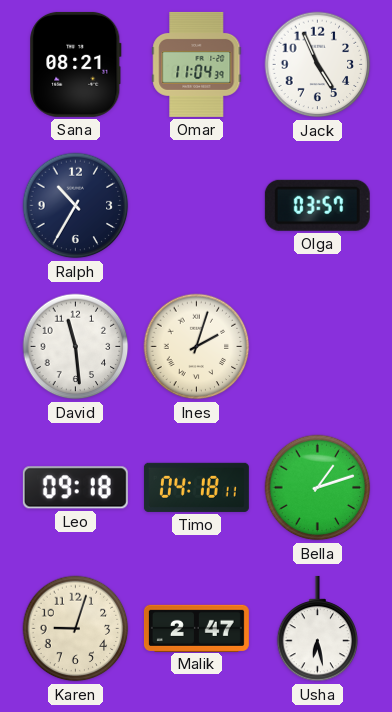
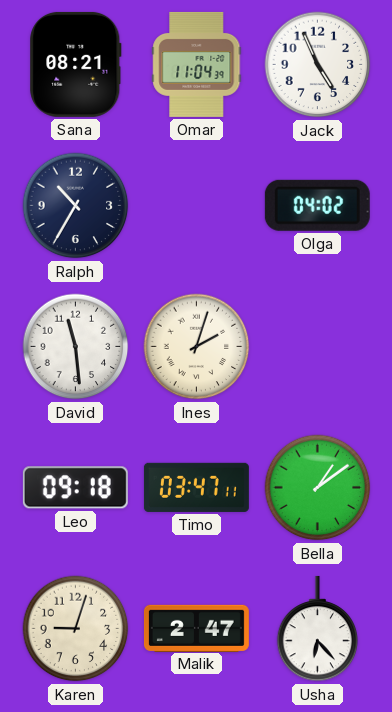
Olga: 03:57 -> 04:02 (317, 205)
Timo: 04:18 -> 03:47 (196, 487)
Bella: 1:12 -> 1:09 (318, 488)
Usha: 6:28 -> 6:23 (318, 629)
